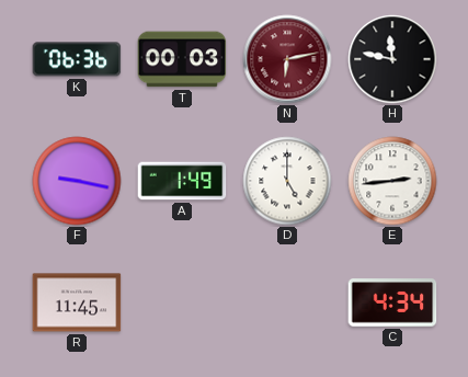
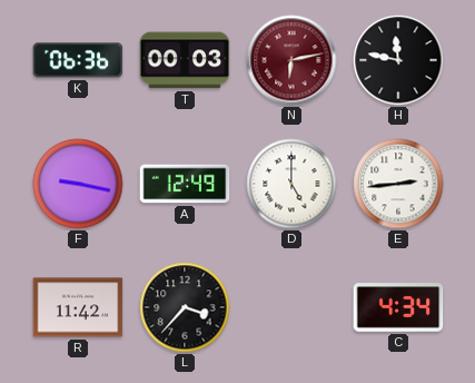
A: 1:49 -> 12:49 (185, 184)
R: 11:45 -> 11:42 (78, 307)
L: none -> 3:37 (185, 307)
